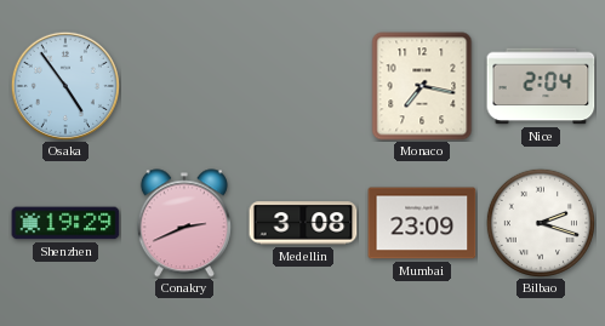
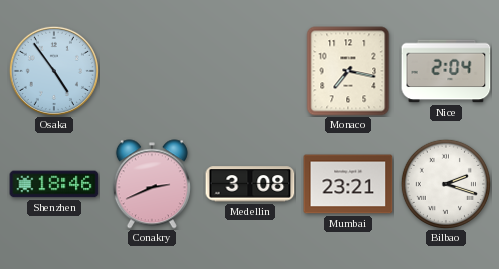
Shenzhen: 19:29 -> 18:46 (54, 184)
Mumbai: 23:09 -> 23:21 (348, 184)
